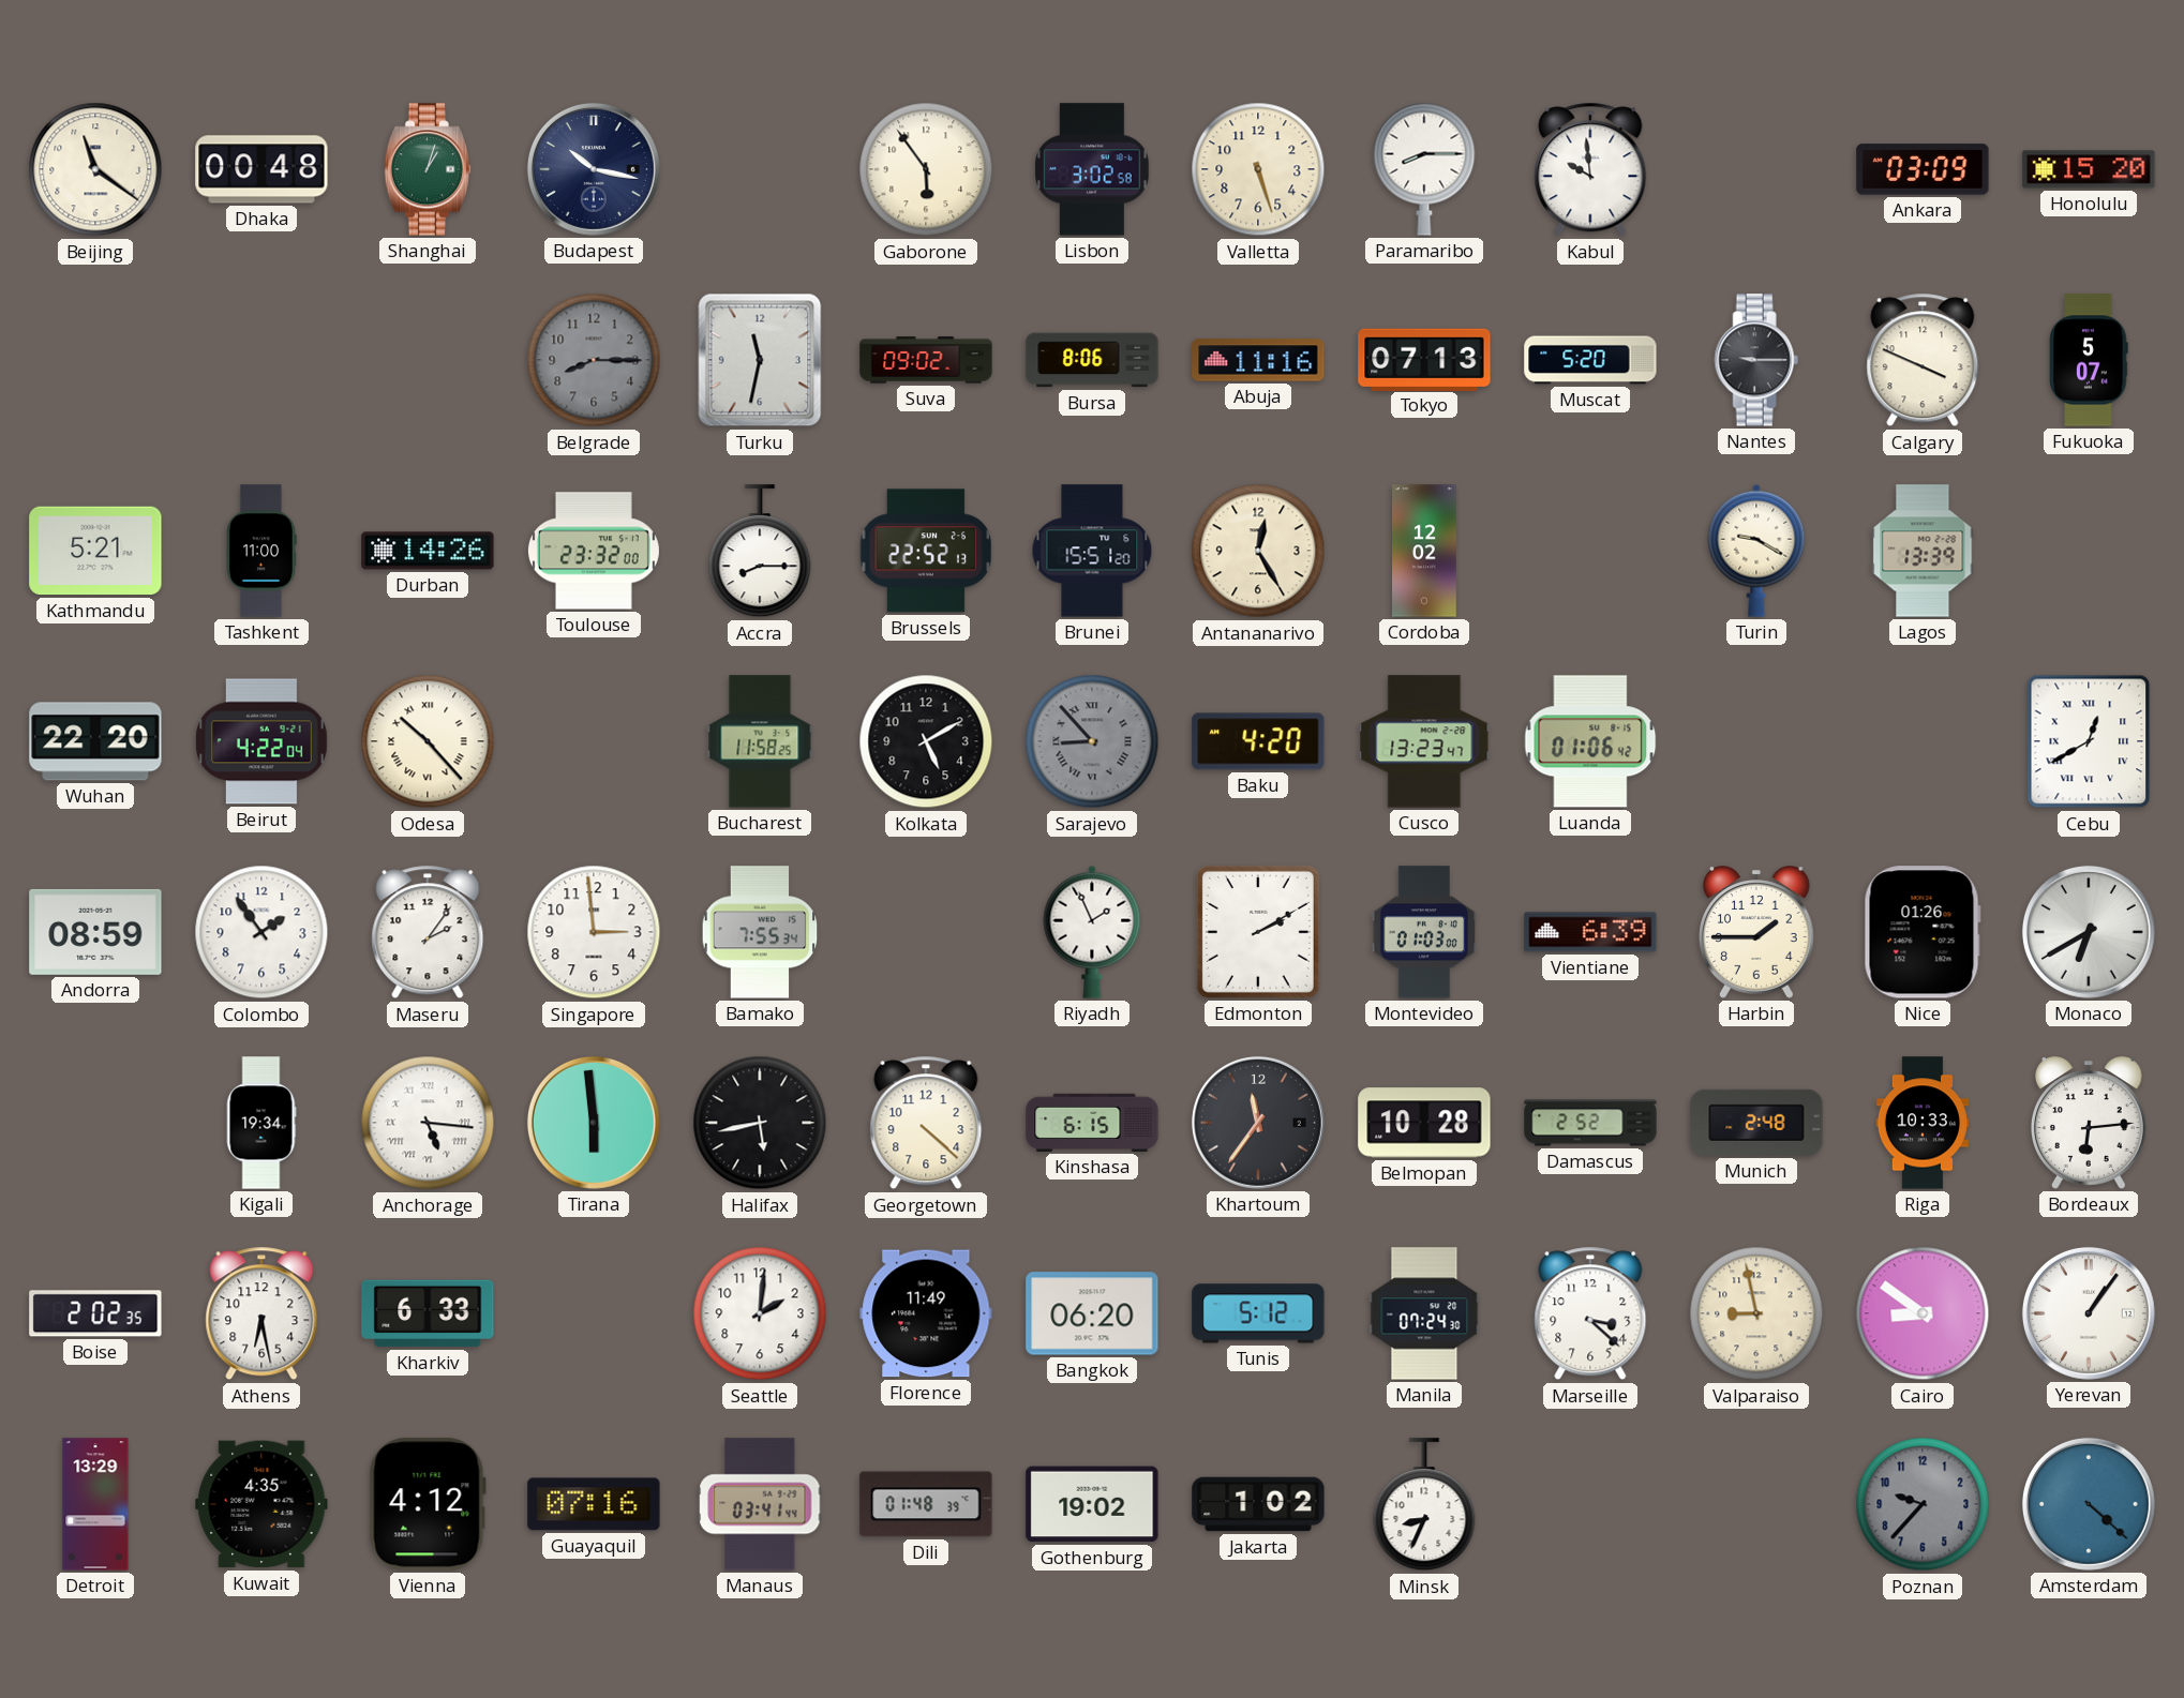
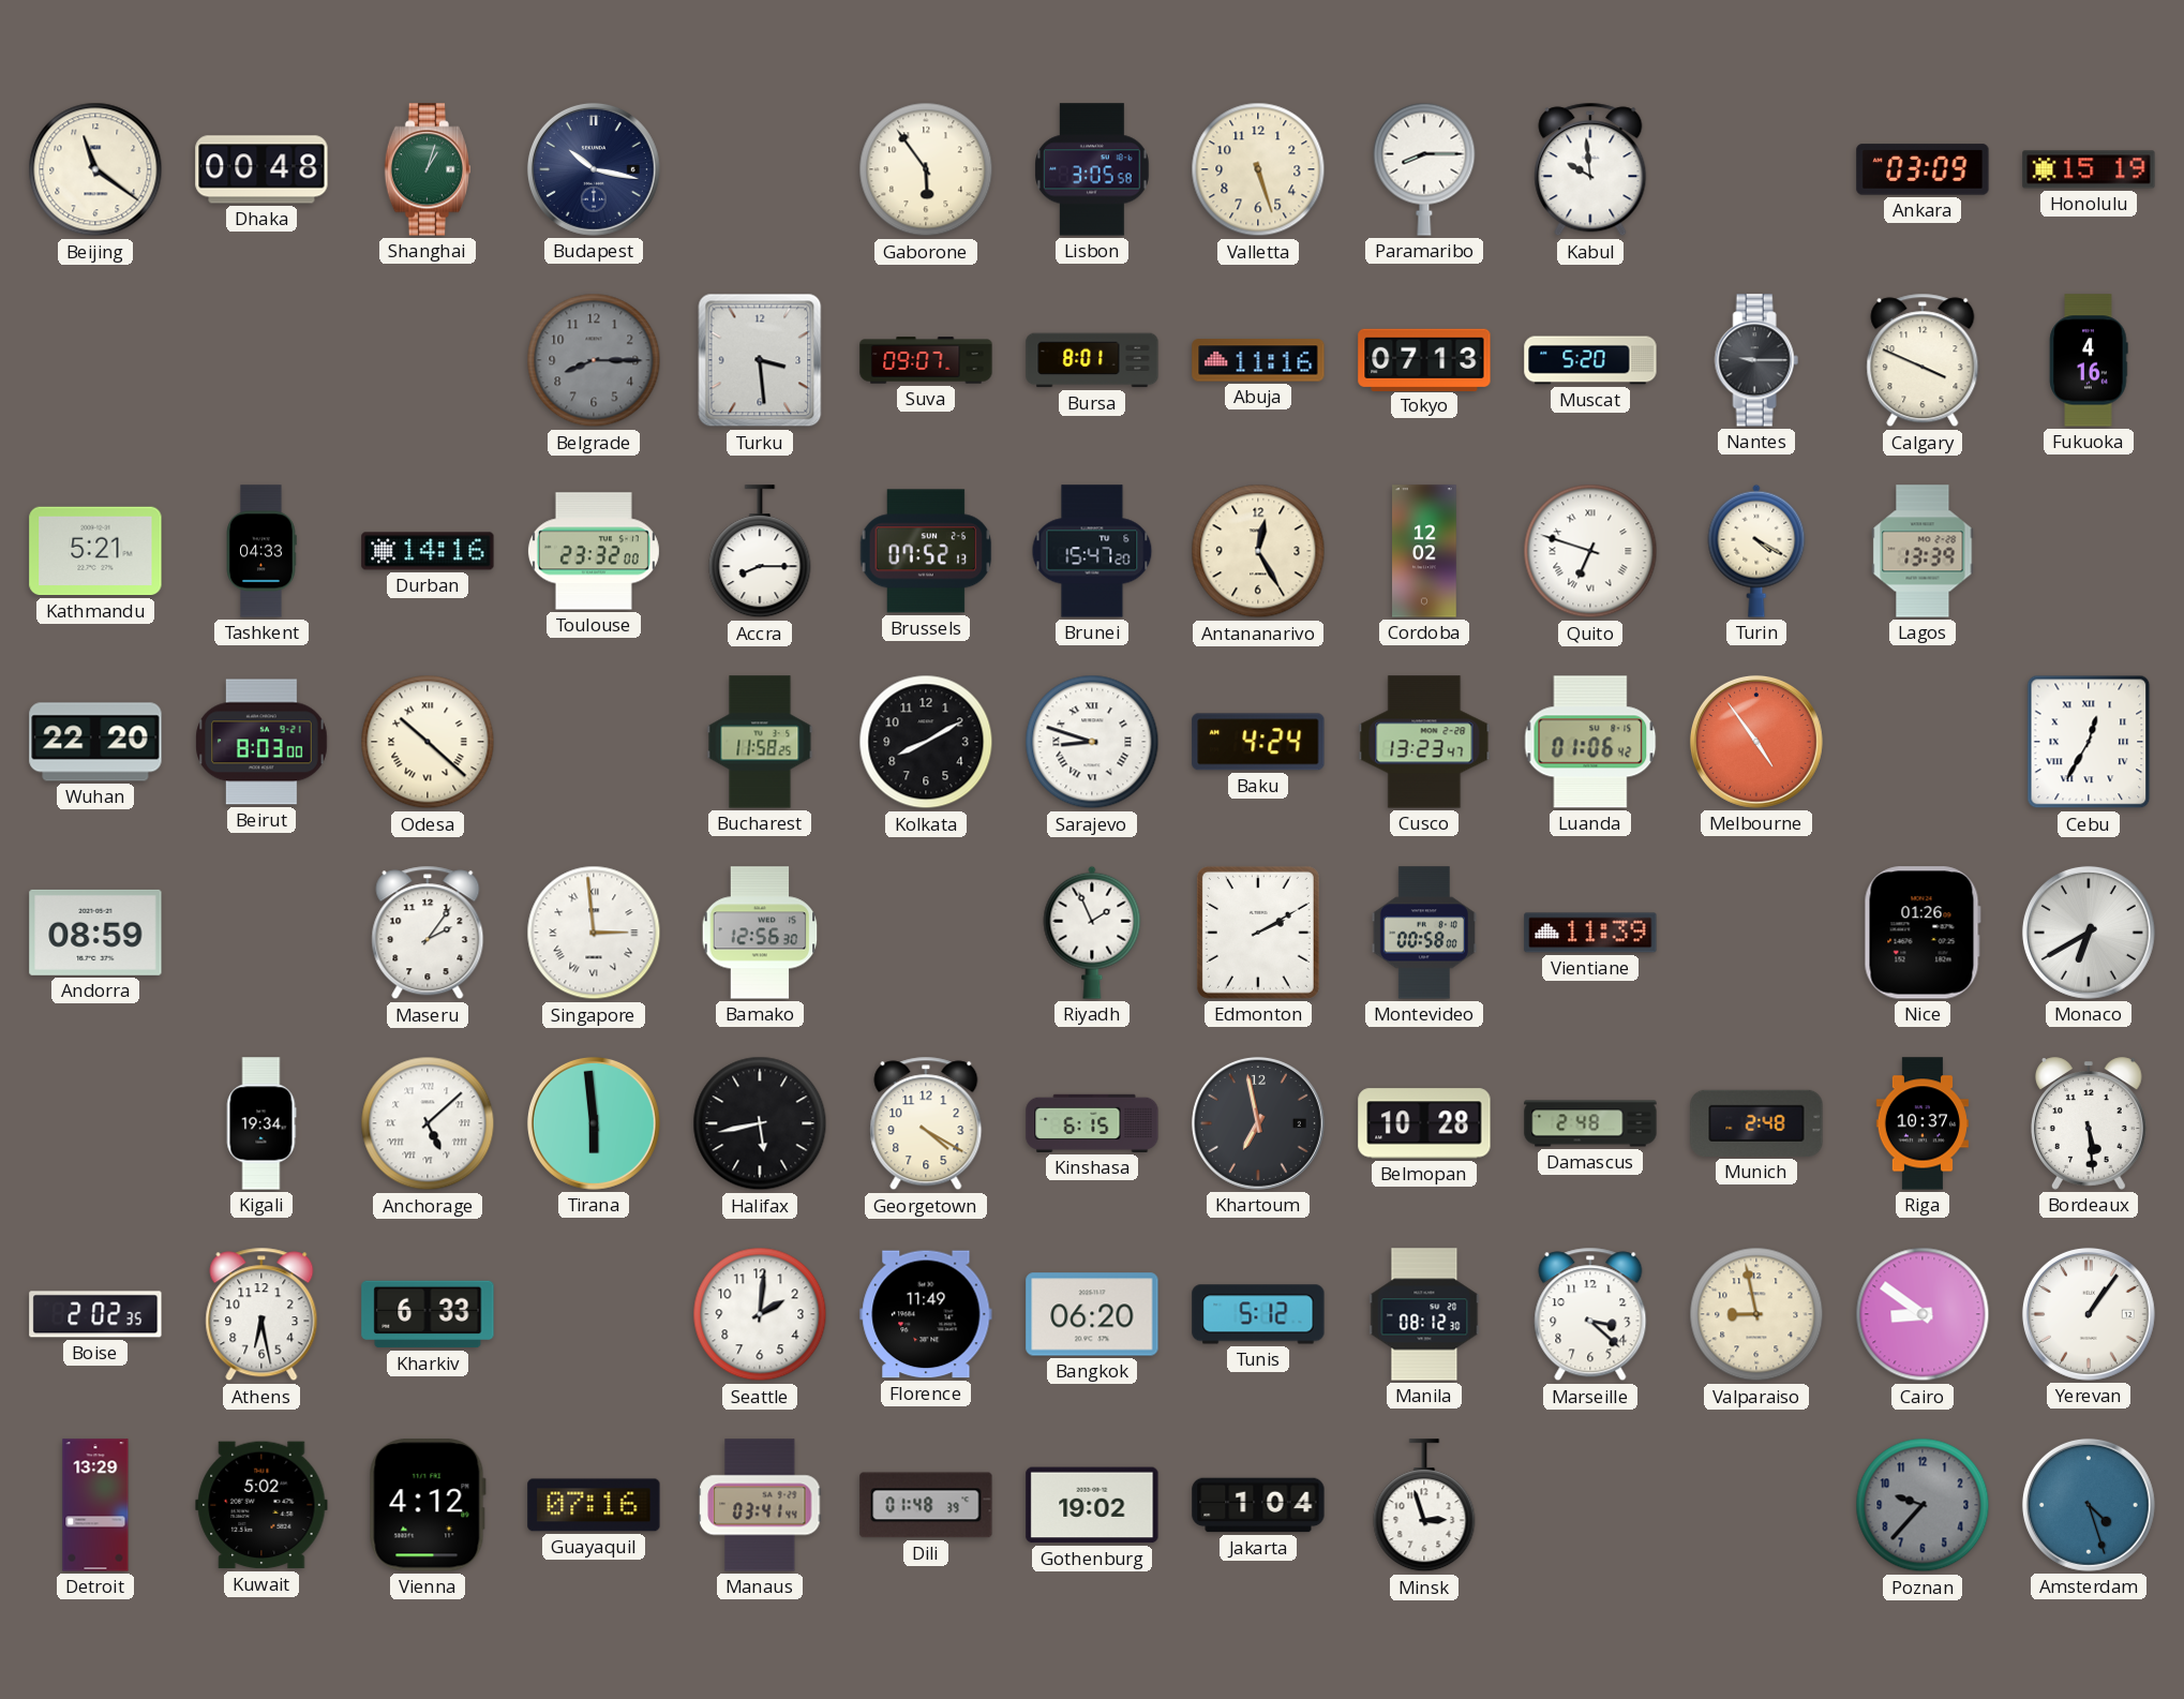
Lisbon: 3:02 -> 3:05 (1092, 169)
Honolulu: 15:20 -> 15:19 (2089, 169)
Turku: 11:32 -> 3:29 (760, 360)
Suva: 09:02 -> 09:07 (926, 360)
Bursa: 8:06 -> 8:01 (1092, 360)
Fukuoka: 5:07 -> 4:16 (2089, 360)
Tashkent: 11:00 -> 04:33 (261, 551)
Durban: 14:26 -> 14:16 (428, 551)
Brussels: 22:52 -> 07:52 (926, 551)
Brunei: 15:51 -> 15:47 (1092, 551)
Quito: none -> 6:48 (1590, 551)
Turin: 9:20 -> 4:20 (1756, 551)
Beirut: 4:22 -> 8:03 (261, 742)
Odesa: 10:23 -> 10:22 (428, 742)
Kolkata: 5:10 -> 8:10 (926, 742)
Sarajevo: 8:53 -> 8:48 (1092, 742)
Sarajevo dial: grey -> white (1092, 742)
Baku: 4:20 -> 4:24 (1258, 742)
Melbourne: none -> 4:54 (1756, 742)
Cebu: 12:40 -> 12:35 (2089, 742)
Colombo: 1:54 -> none (261, 932)
Singapore numerals: Arabic -> Roman (594, 933)
Bamako: 7:55 -> 12:56 (760, 933)
Montevideo: 01:03 -> 00:58 (1424, 933)
Vientiane: 6:39 -> 11:39 (1590, 933)
Harbin: 1:45 -> none (1757, 932)
Anchorage: 5:16 -> 5:08 (428, 1123)
Georgetown: 4:22 -> 4:20 (926, 1123)
Khartoum: 11:36 -> 6:58 (1258, 1123)
Damascus: 2:52 -> 2:48 (1590, 1123)
Riga: 10:33 -> 10:37 (1921, 1123)
Bordeaux: 6:14 -> 5:29 (2090, 1123)
Manila: 07:24 -> 08:12 (1424, 1314)
Kuwait: 4:35 -> 5:02 (261, 1505)
Jakarta: 1:02 -> 1:04 (1258, 1505)
Minsk: 8:34 -> 2:57 (1424, 1506)
Amsterdam: 4:22 -> 4:27 (2089, 1505)
